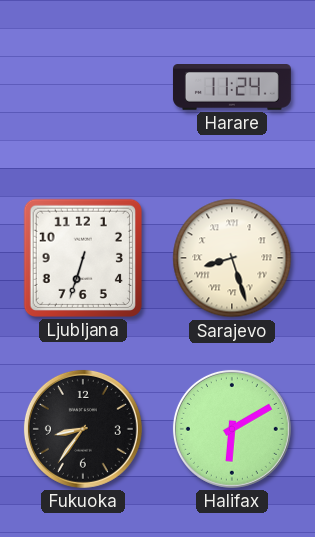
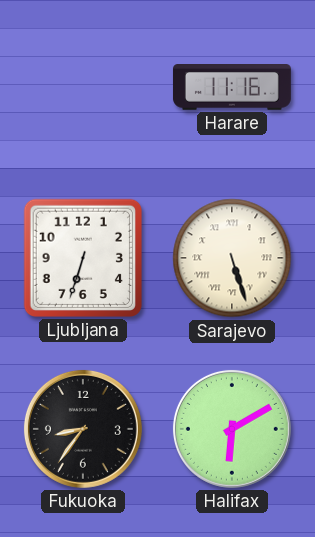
Harare: 11:24 -> 11:16 (232, 88)
Sarajevo: 8:27 -> 5:27 (232, 258)
